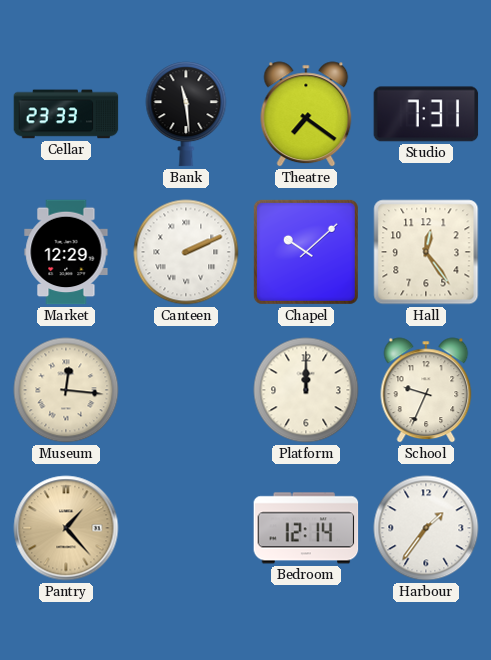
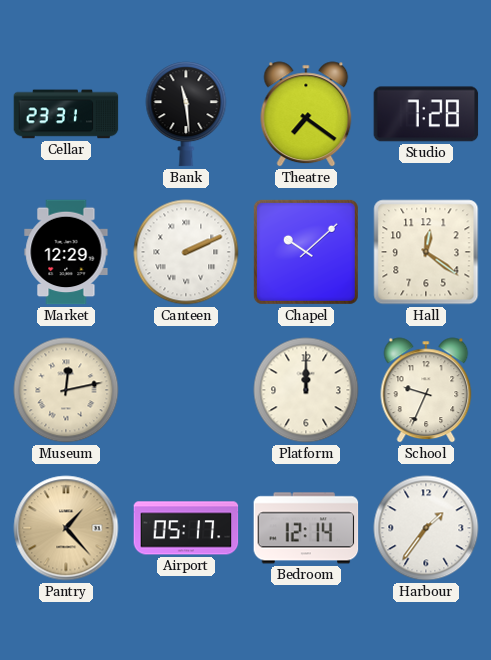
Cellar: 23:33 -> 23:31 (66, 114)
Studio: 7:31 -> 7:28 (426, 114)
Hall: 12:24 -> 12:21 (426, 252)
Museum: 12:16 -> 12:13 (66, 390)
Airport: none -> 05:17 (186, 528)
